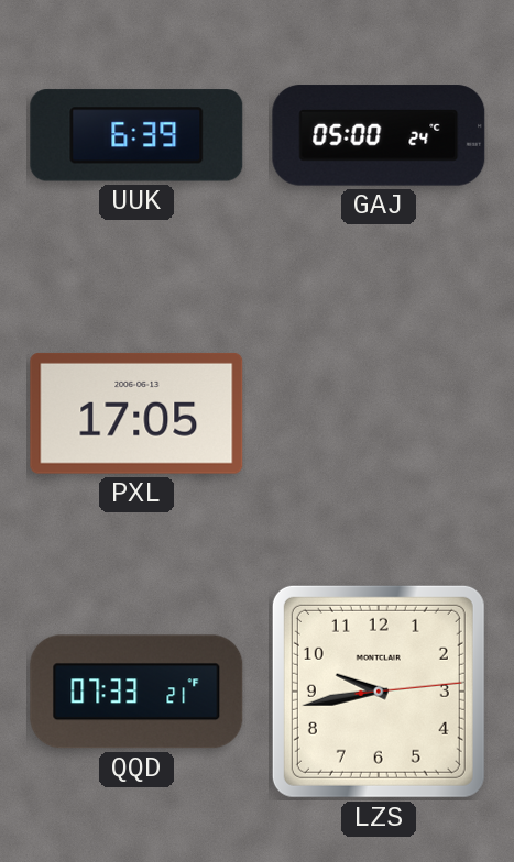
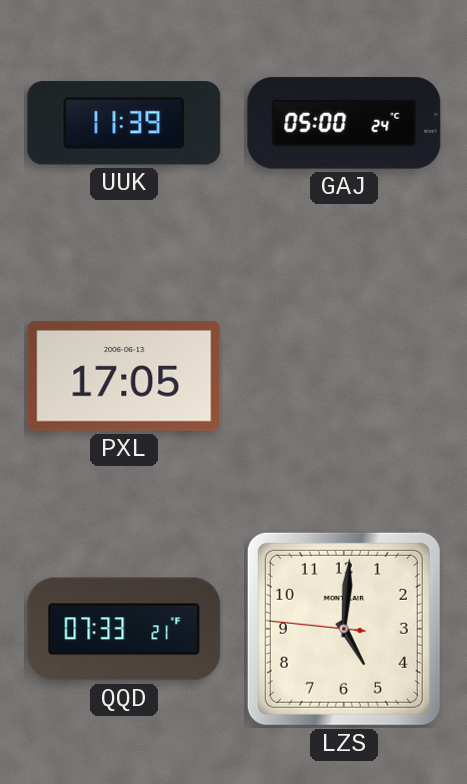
UUK: 6:39 -> 11:39 (124, 123)
LZS: 9:43 -> 5:00 (344, 629)
